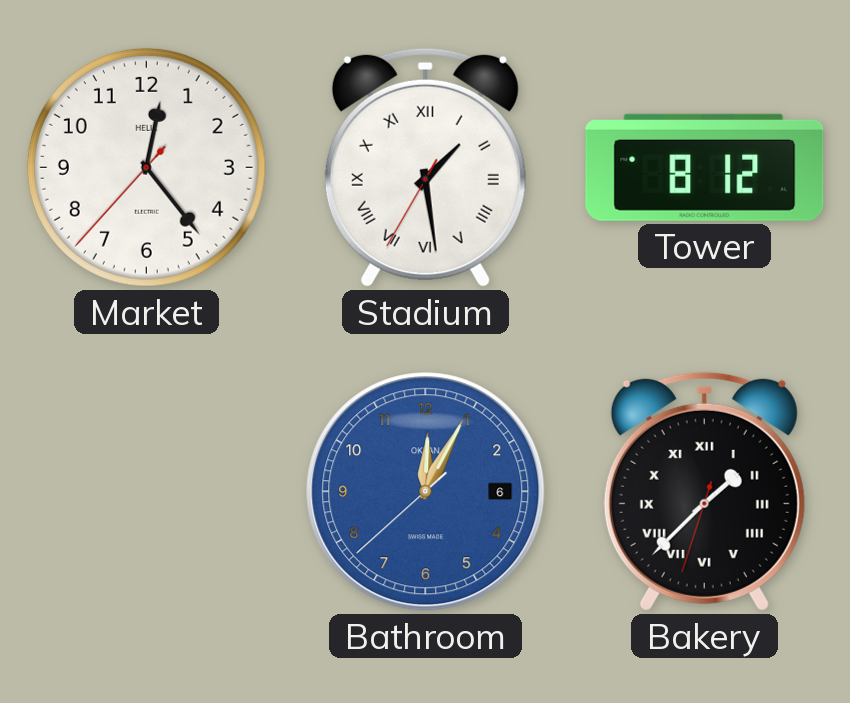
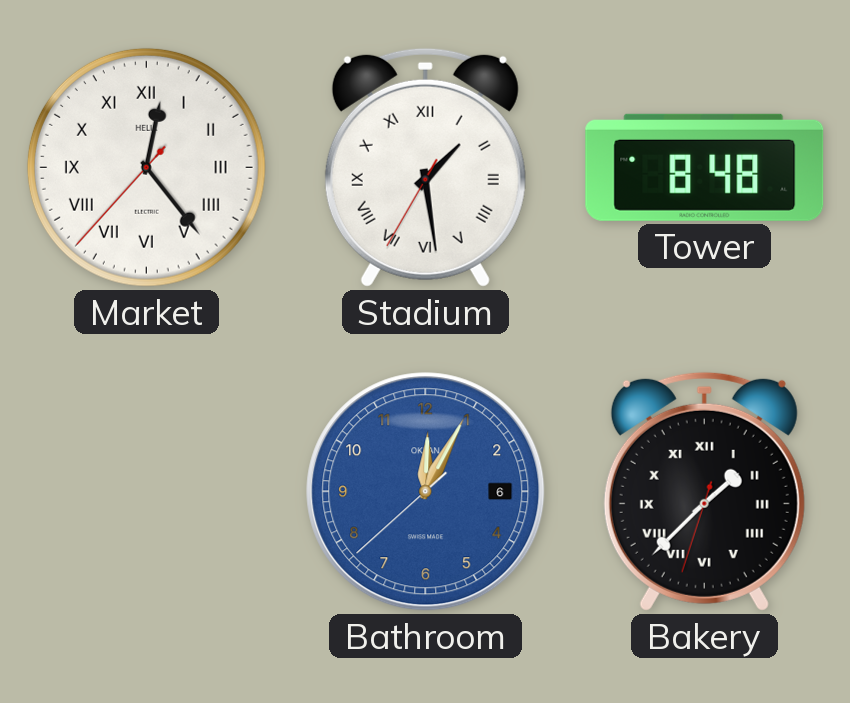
Market numerals: Arabic -> Roman (146, 167)
Tower: 8:12 -> 8:48 (705, 167)
